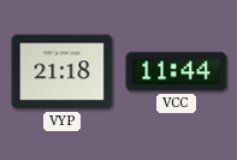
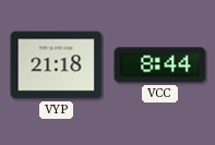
VCC: 11:44 -> 8:44 (160, 65)
